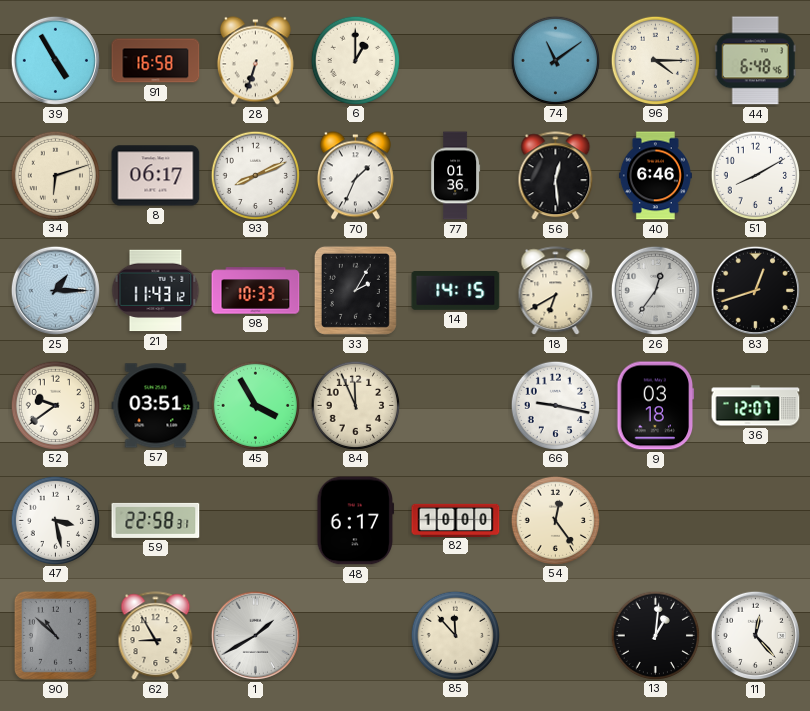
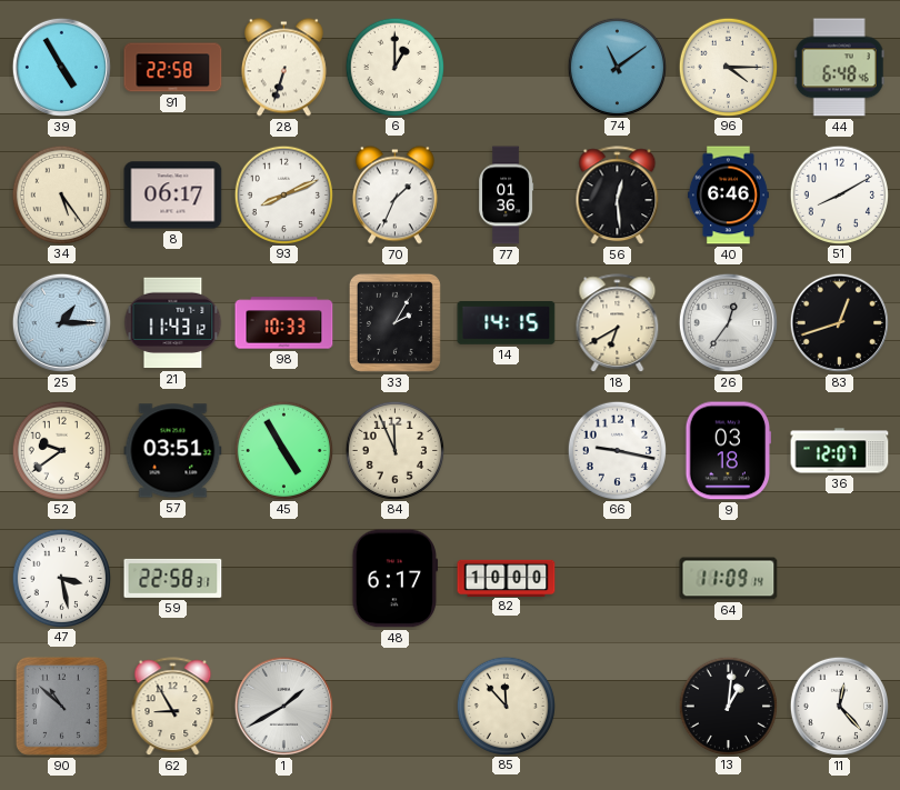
91: 16:58 -> 22:58 (173, 68)
34: 6:12 -> 5:24 (61, 194)
45: 3:55 -> 4:55 (283, 450)
54: 12:24 -> none (555, 520)
64: none -> 11:09 (729, 579)
